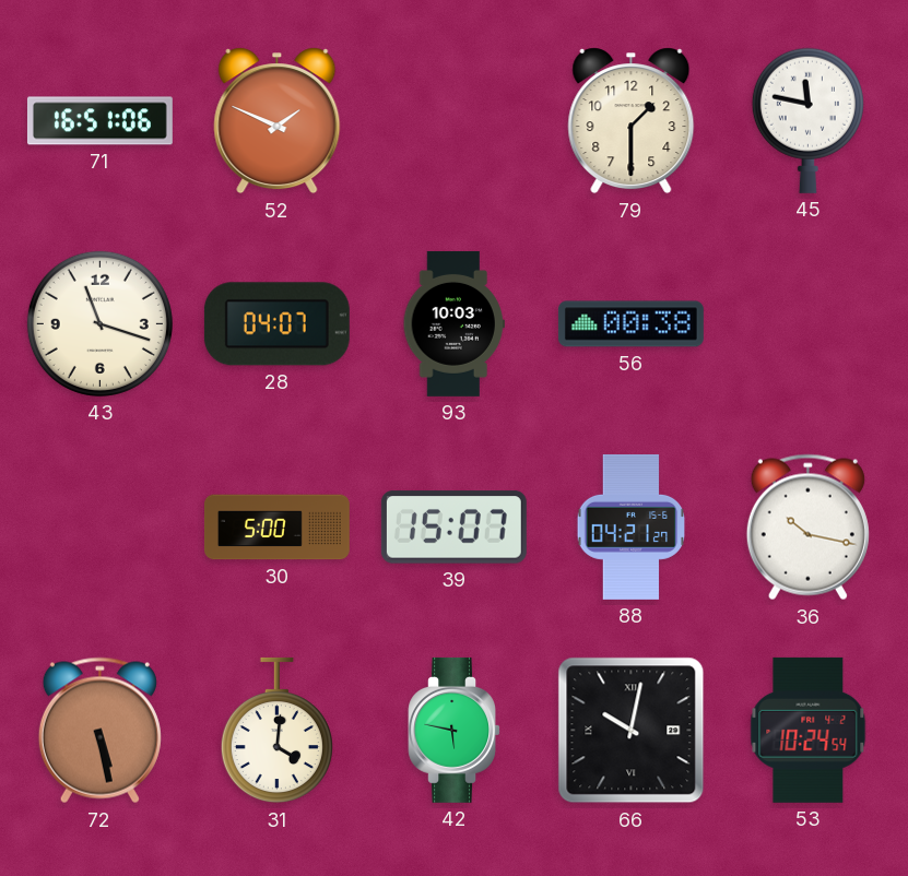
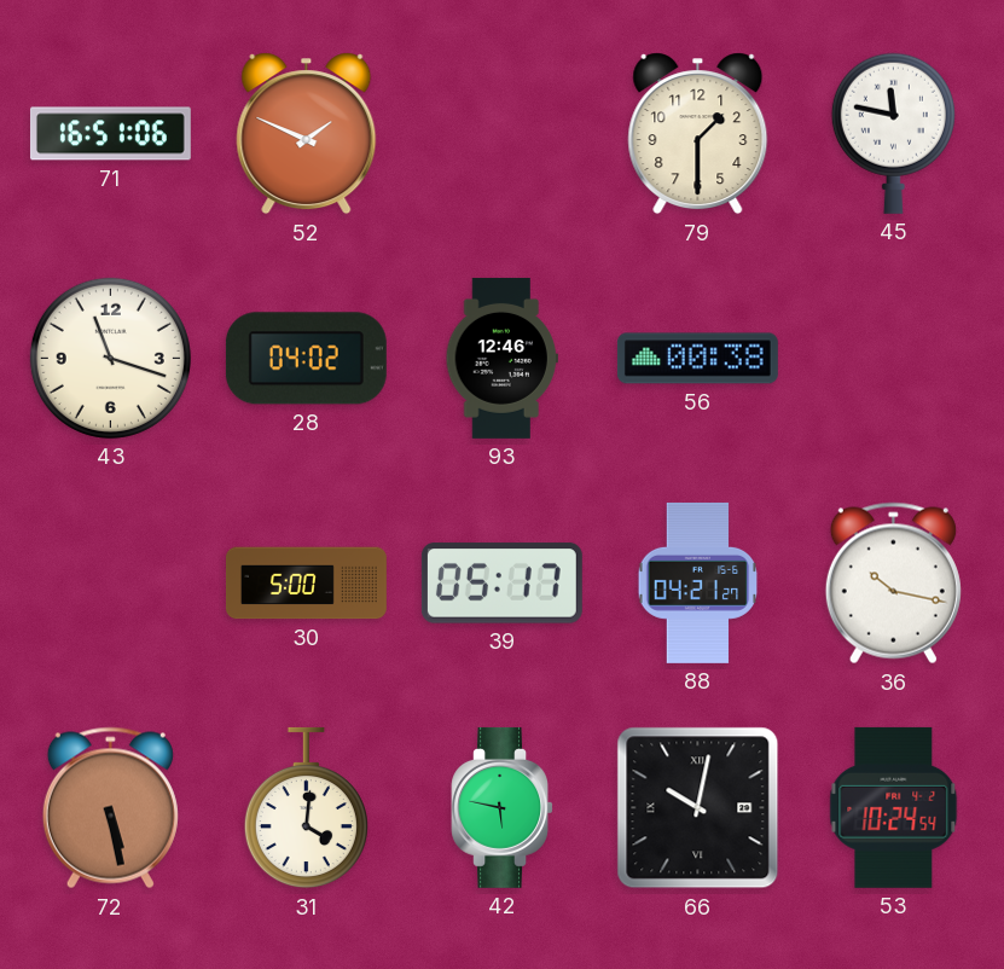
28: 04:07 -> 04:02 (306, 359)
93: 10:03 -> 12:46 (501, 358)
39: 15:07 -> 05:17 (501, 584)
